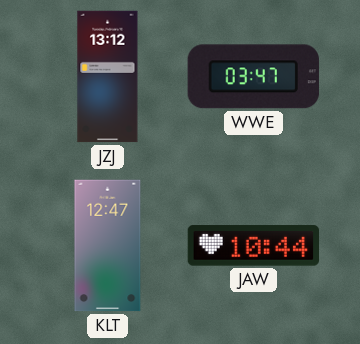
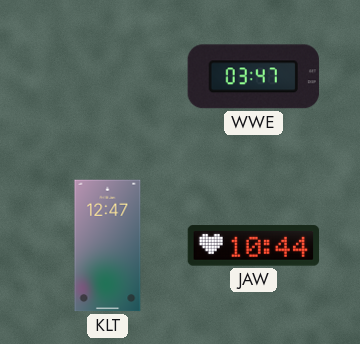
JZJ: 13:12 -> none (108, 77)
